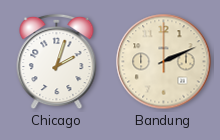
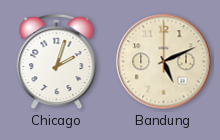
Bandung: 2:11 -> 5:11 (164, 62)
